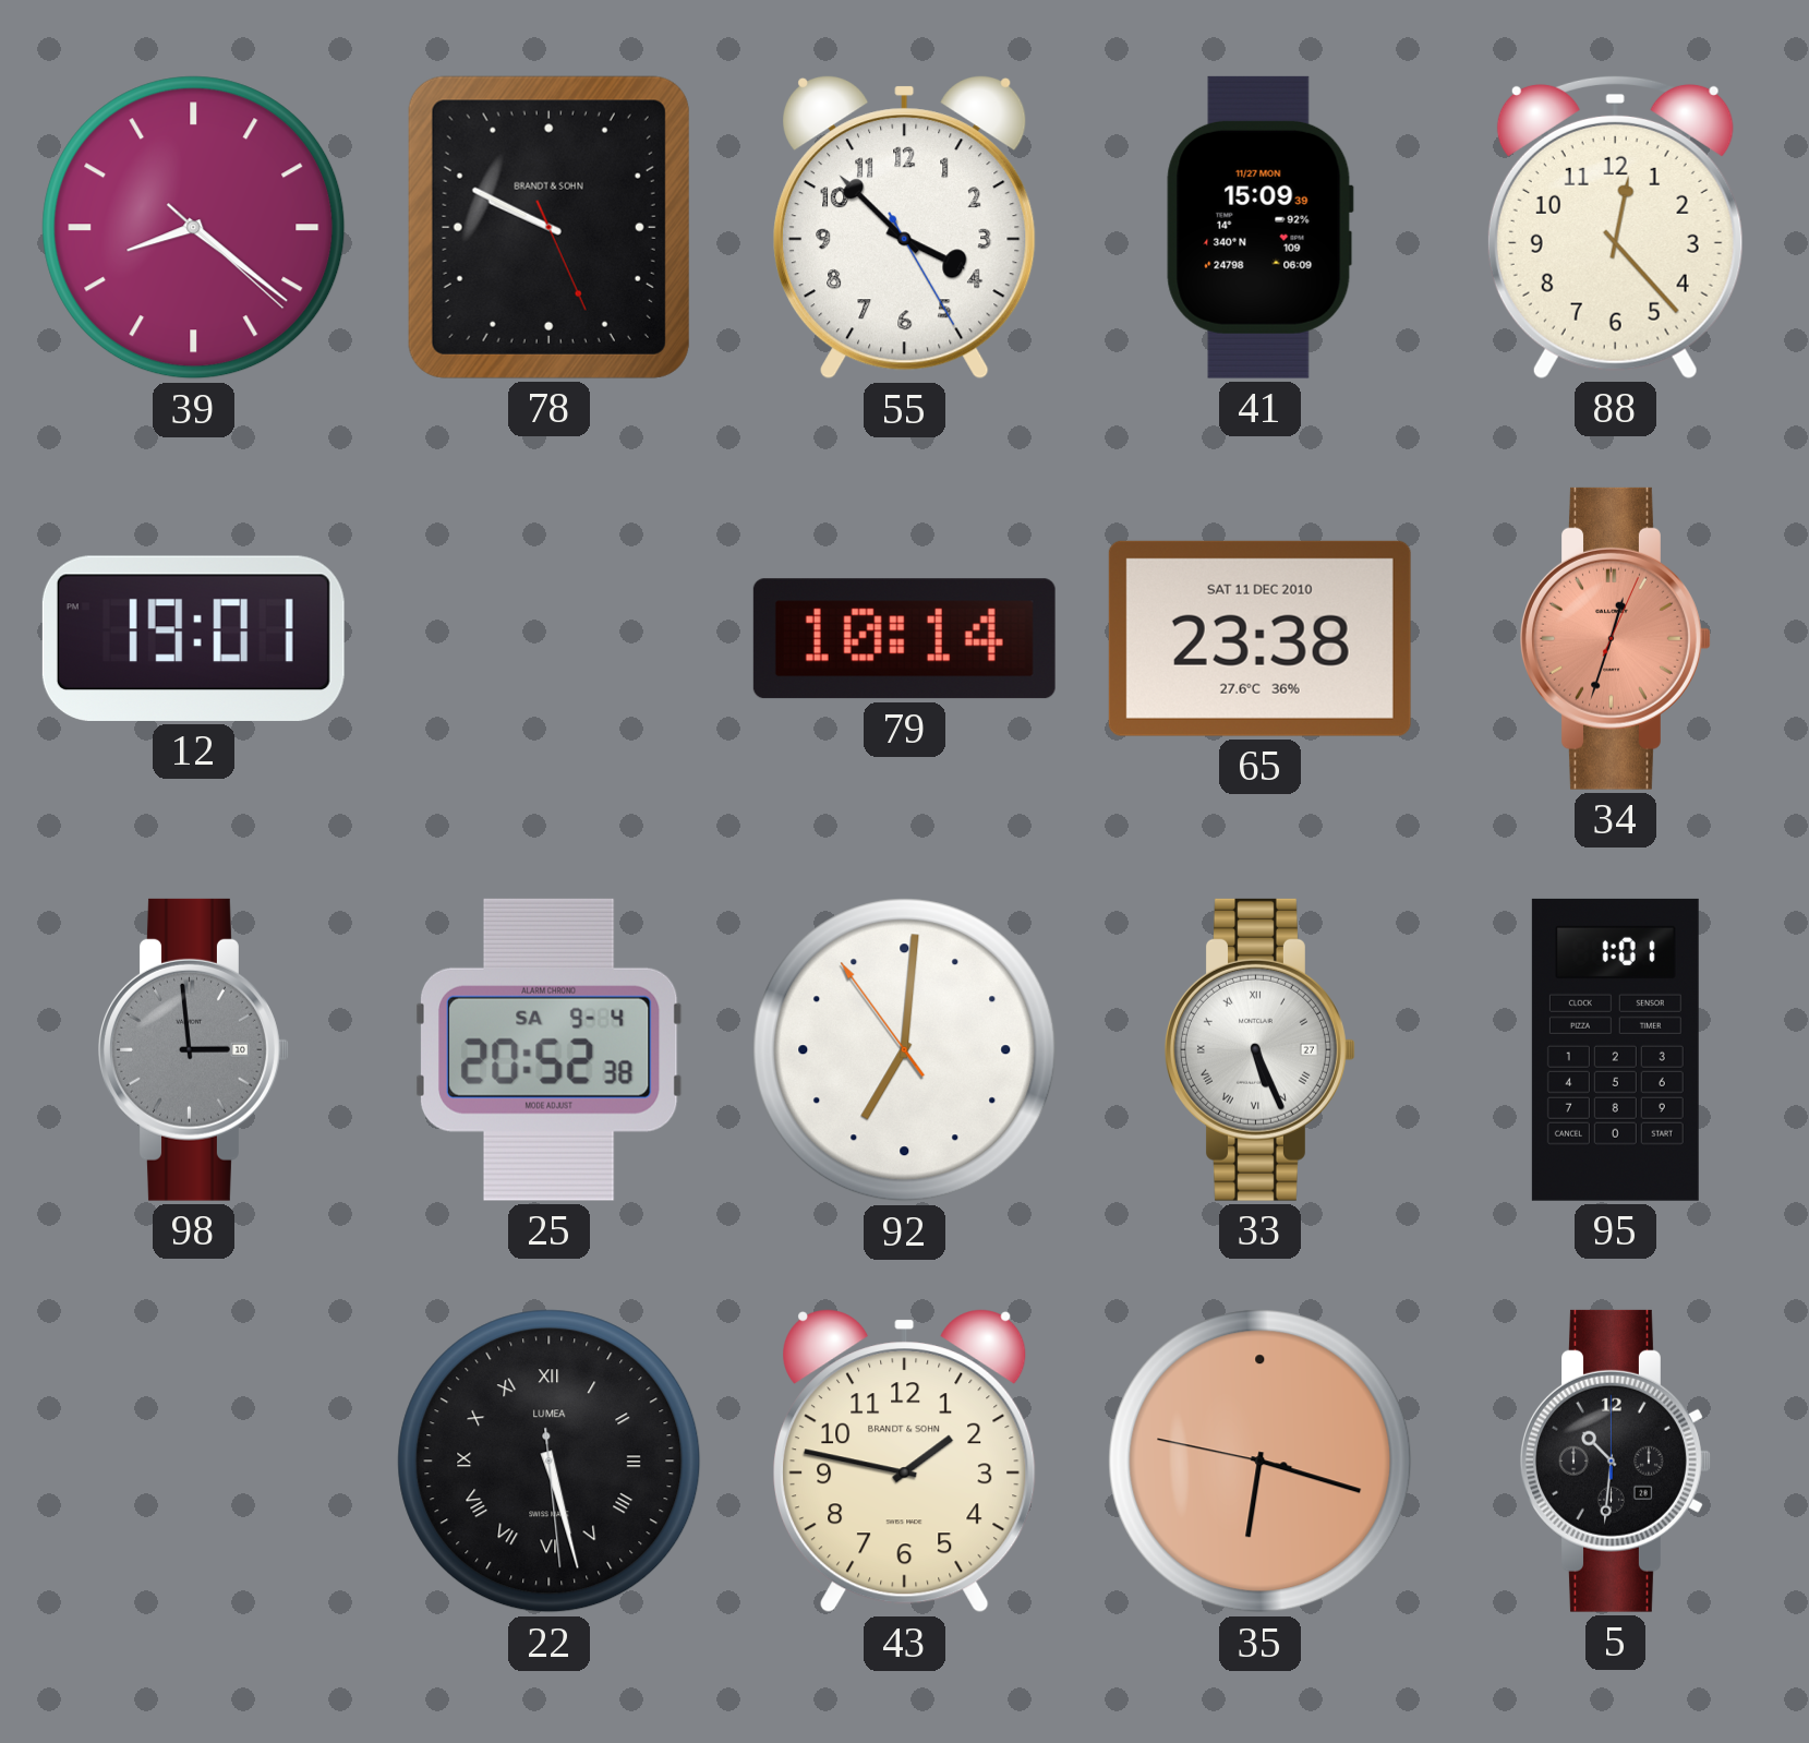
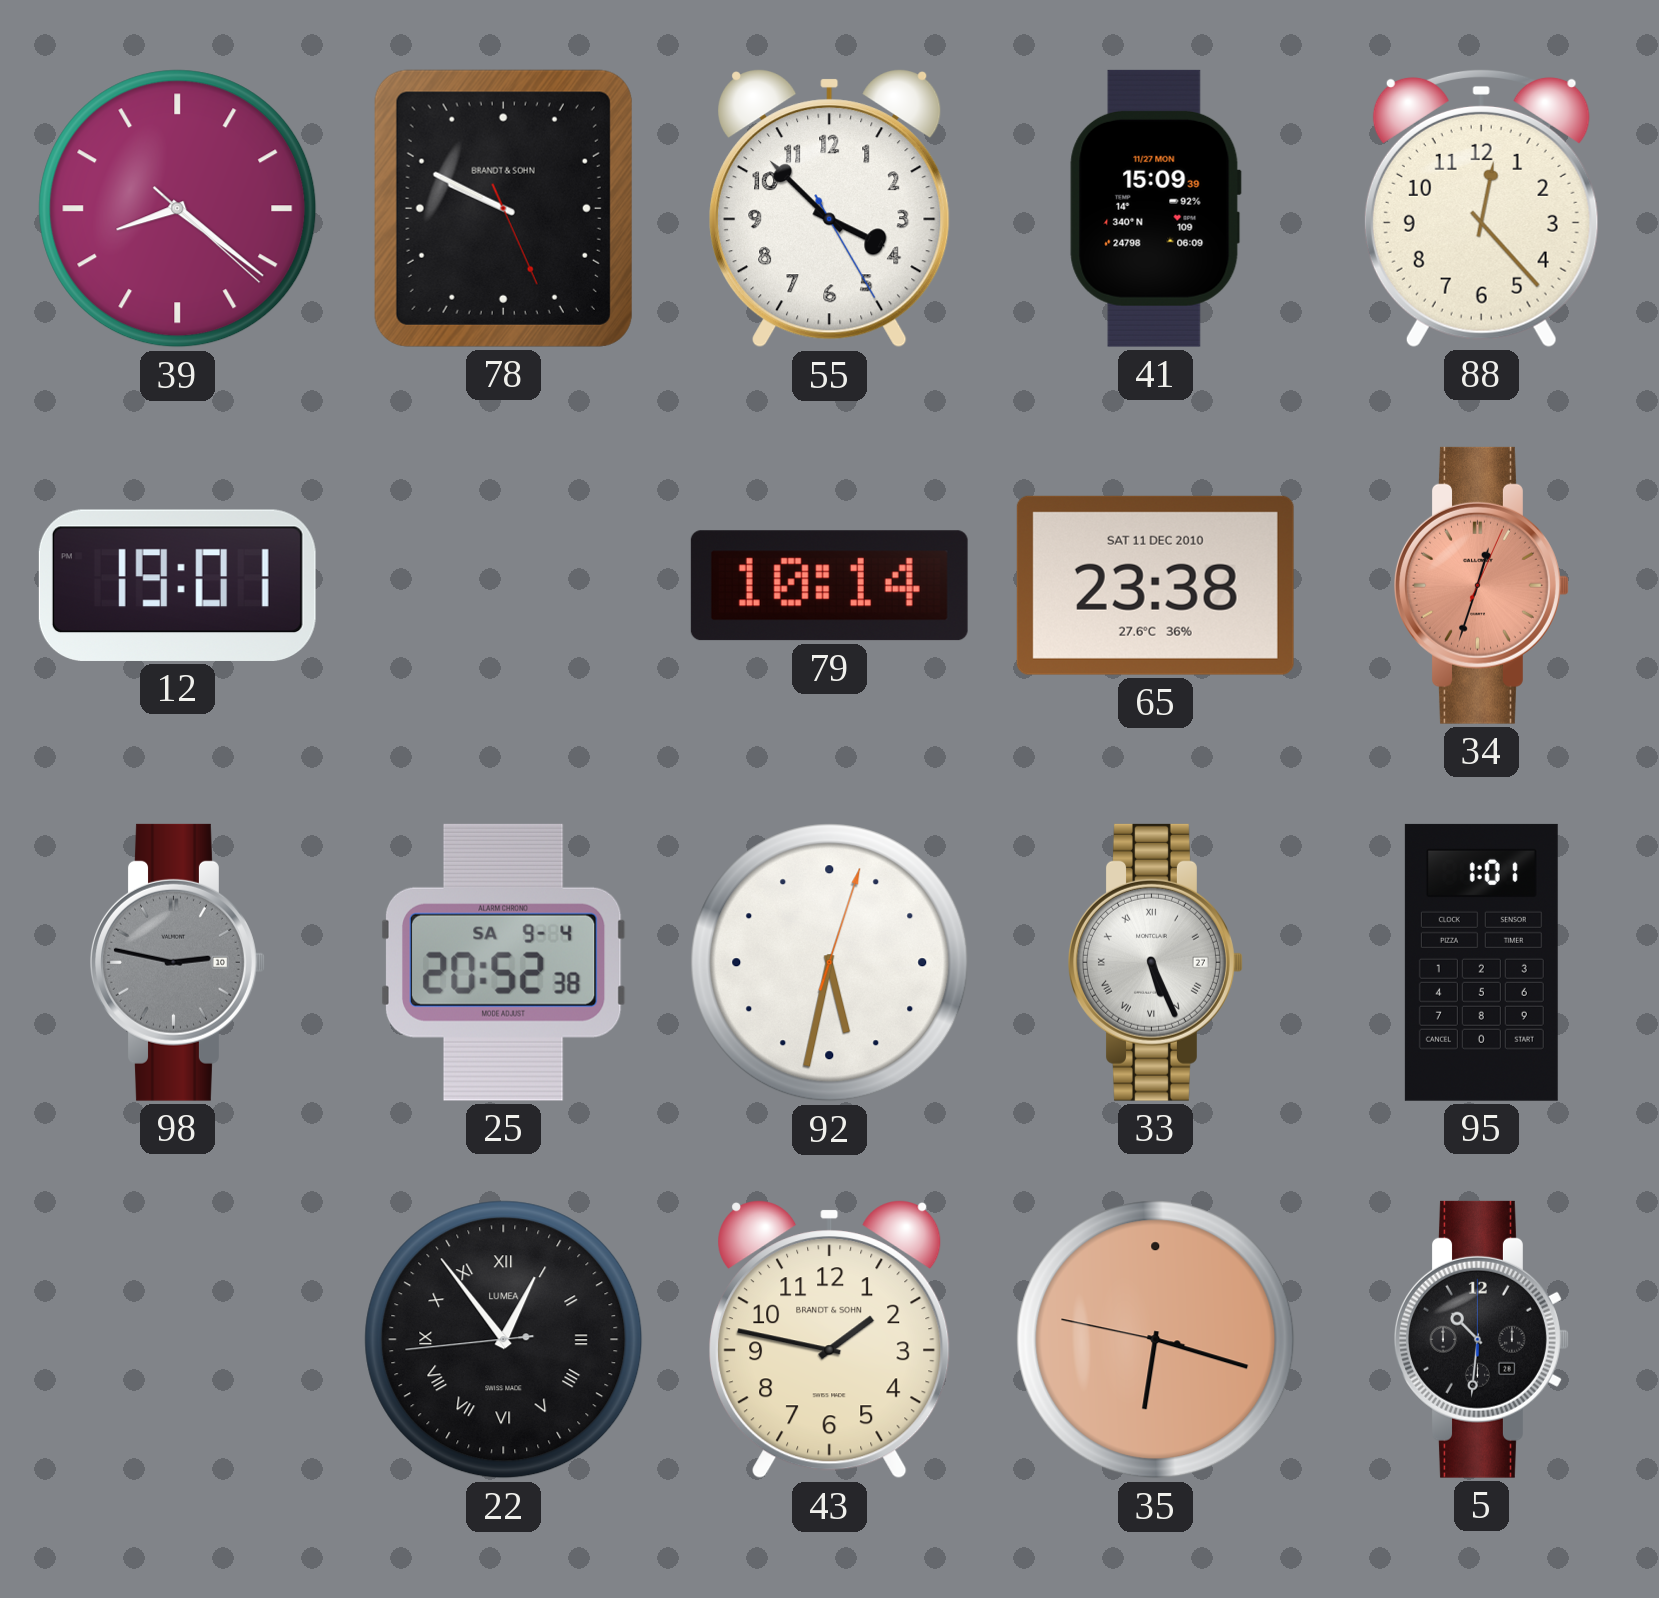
98: 2:59 -> 2:47 (178, 962)
92: 7:00 -> 5:32 (830, 963)
22: 5:27 -> 12:53 (504, 1340)
